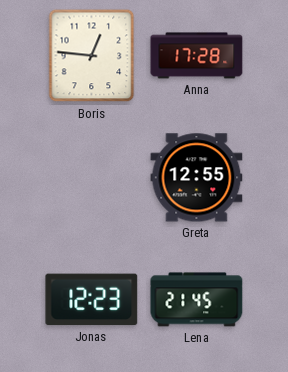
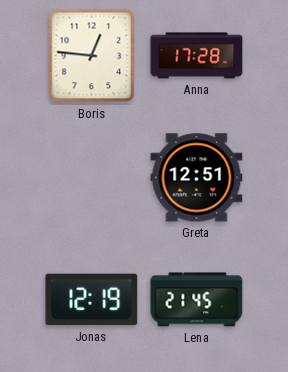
Greta: 12:55 -> 12:51 (197, 178)
Jonas: 12:23 -> 12:19 (92, 300)
